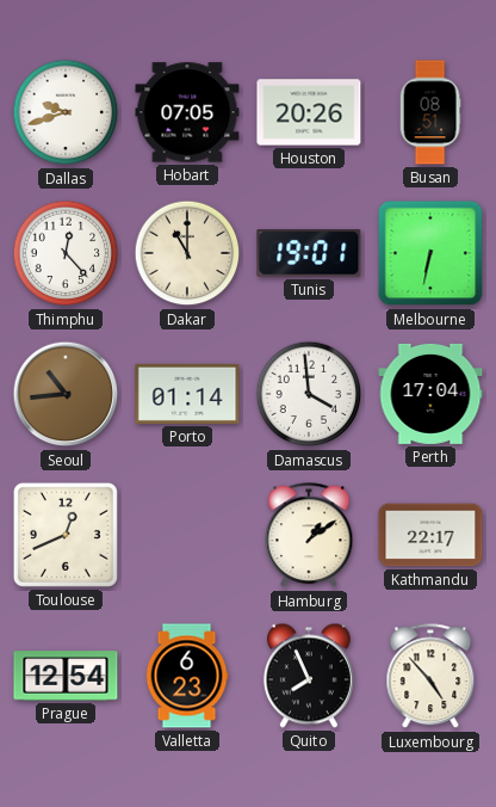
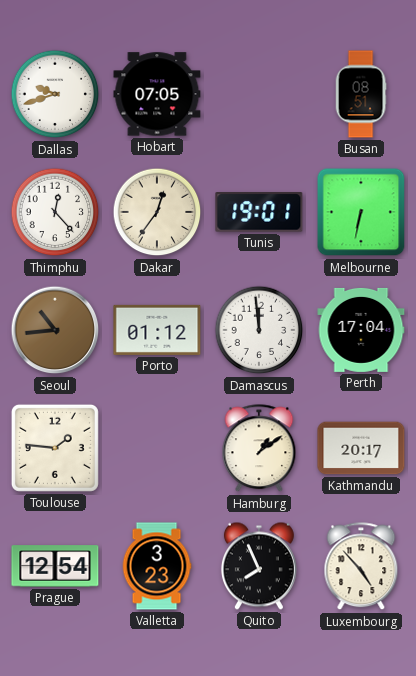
Houston: 20:26 -> none (309, 112)
Dakar: 11:00 -> 12:36 (157, 212)
Porto: 01:14 -> 01:12 (157, 330)
Damascus: 3:59 -> 11:59 (259, 330)
Toulouse: 12:41 -> 1:46 (55, 448)
Kathmandu: 22:17 -> 20:17 (361, 448)
Valletta: 6:23 -> 3:23 (157, 566)
